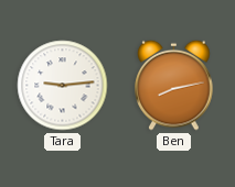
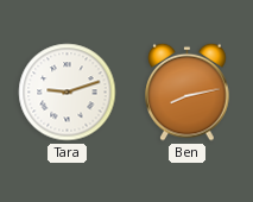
Tara: 9:14 -> 9:12 (68, 93)
